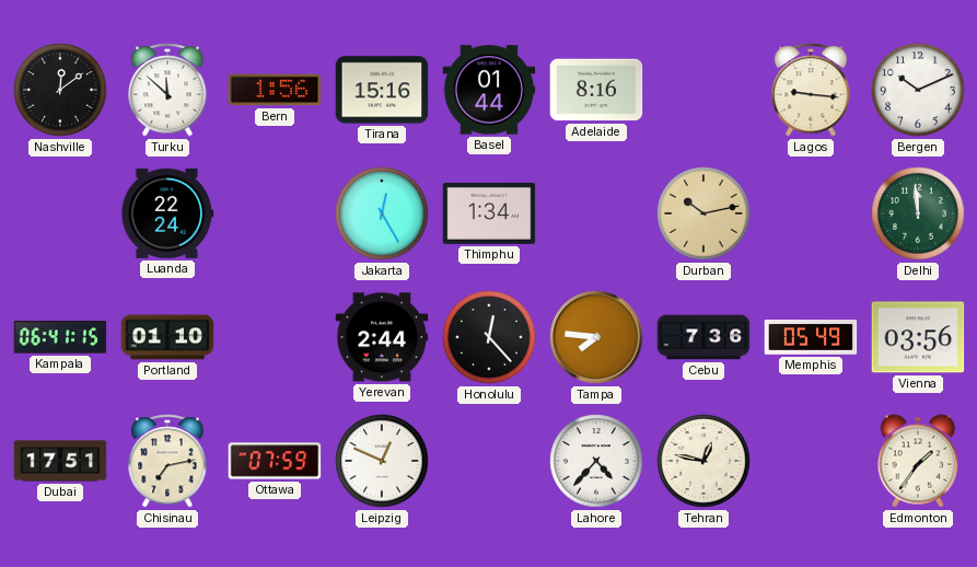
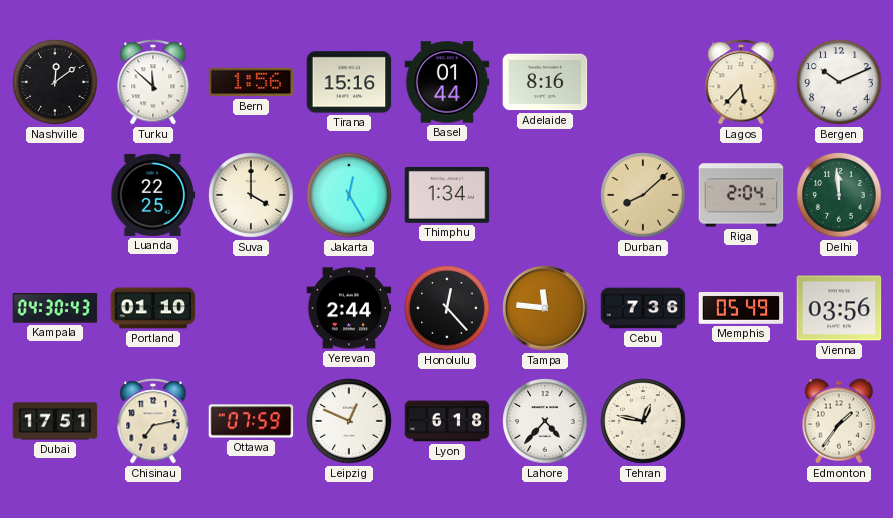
Lagos: 9:16 -> 5:37 (741, 82)
Luanda: 22:24 -> 22:25 (153, 195)
Suva: none -> 4:00 (251, 195)
Durban: 10:13 -> 8:08 (643, 195)
Riga: none -> 2:04 (741, 195)
Kampala: 06:41 -> 04:30 (55, 308)
Tampa: 7:46 -> 11:46 (545, 308)
Lyon: none -> 6:18 (447, 421)
